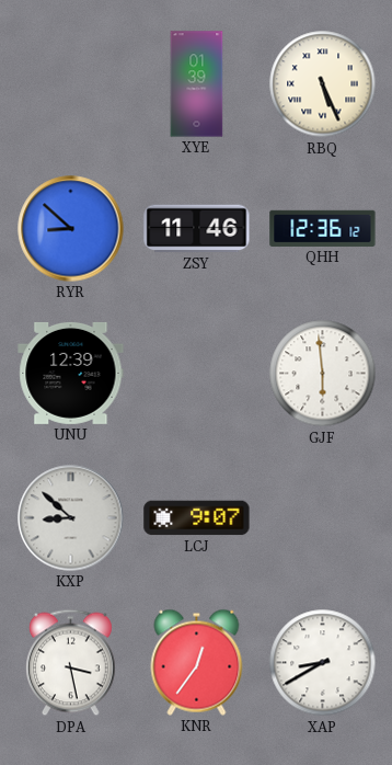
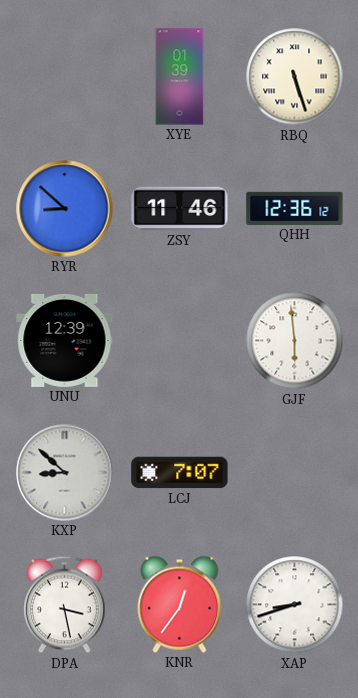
RBQ: 5:26 -> 5:27 (295, 77)
LCJ: 9:07 -> 7:07 (180, 473)
XAP: 8:40 -> 8:42 (295, 605)
